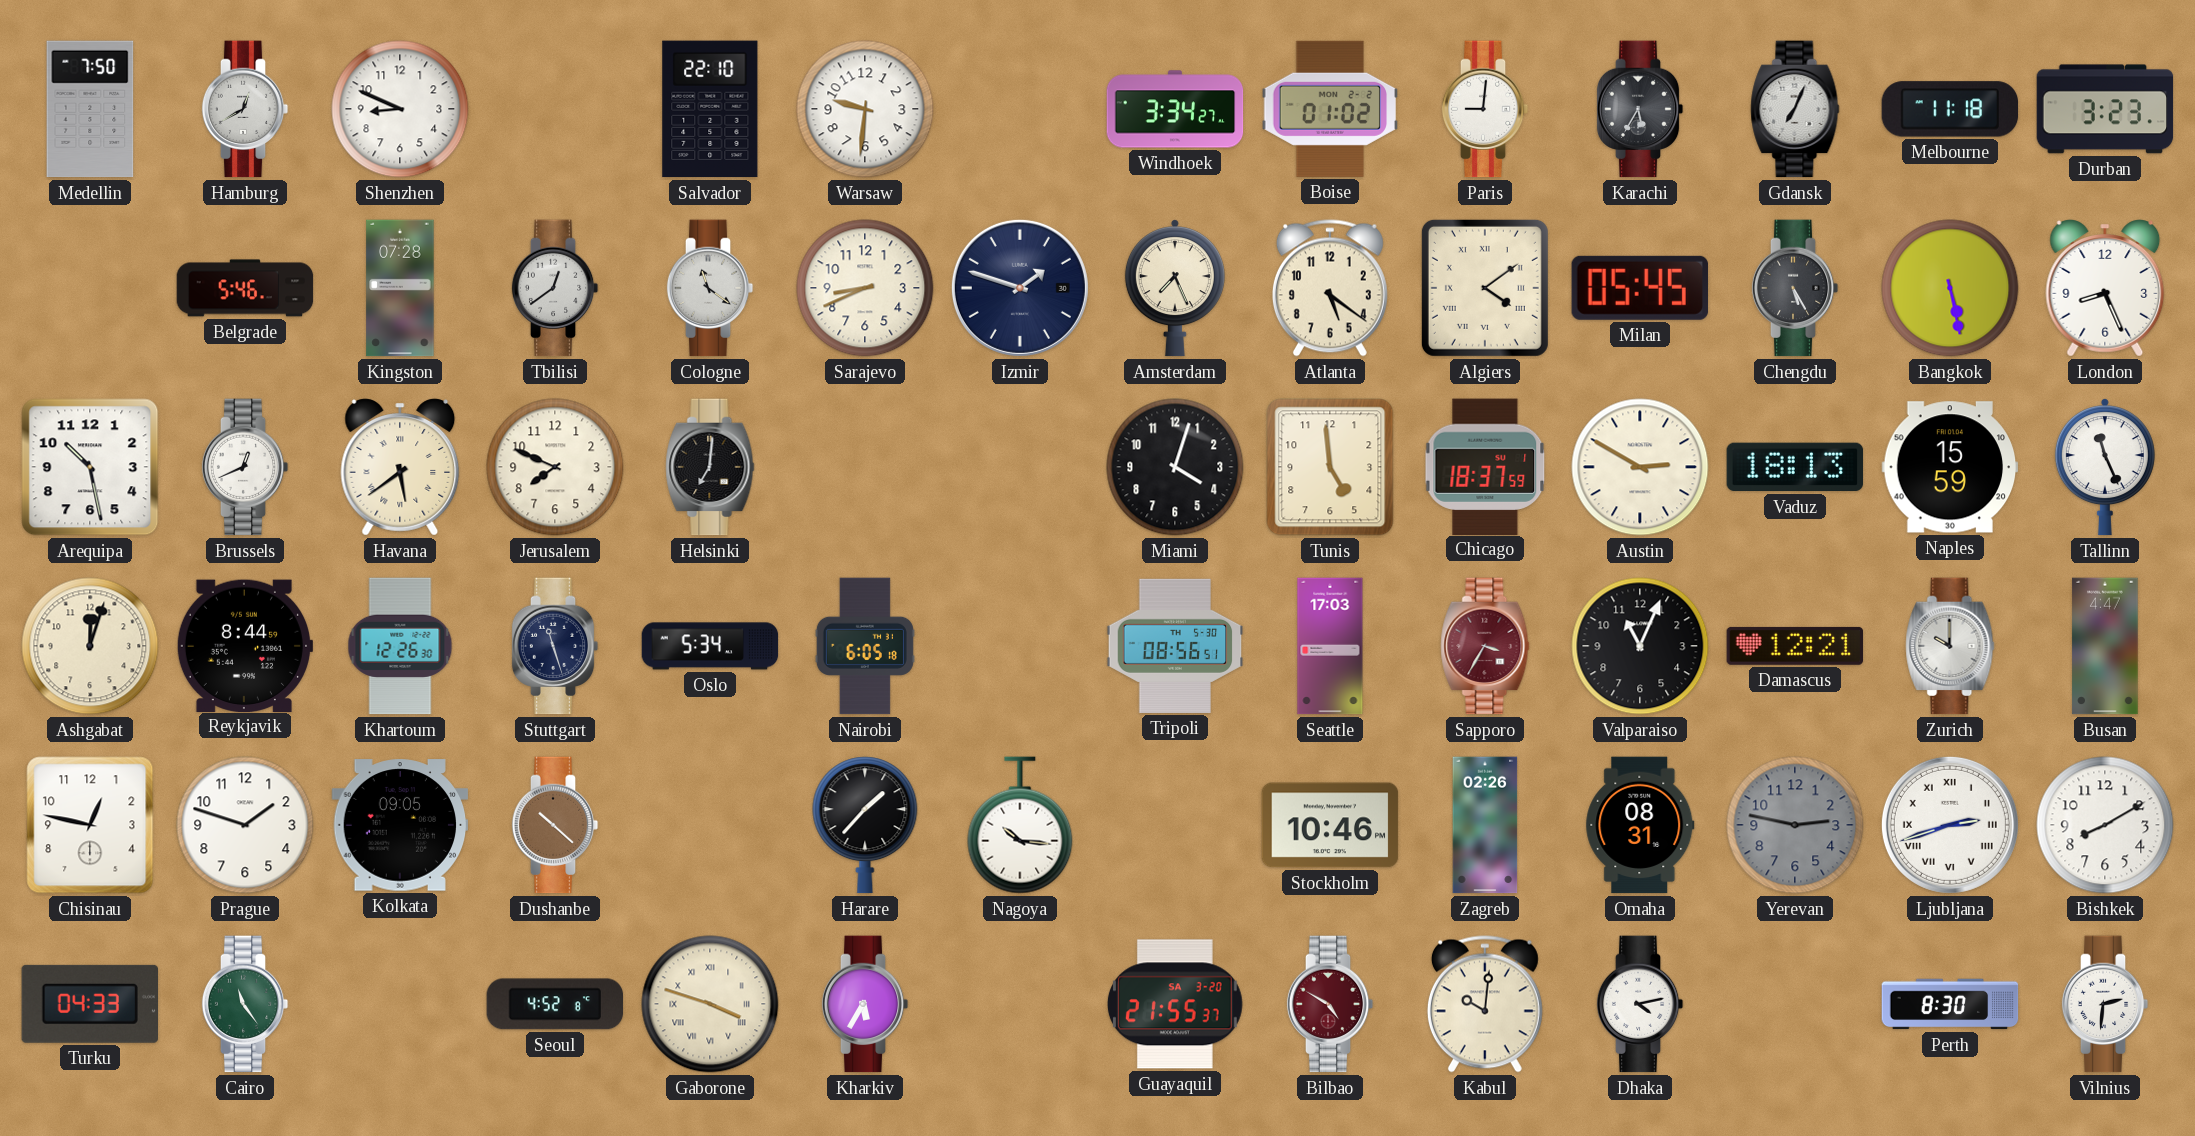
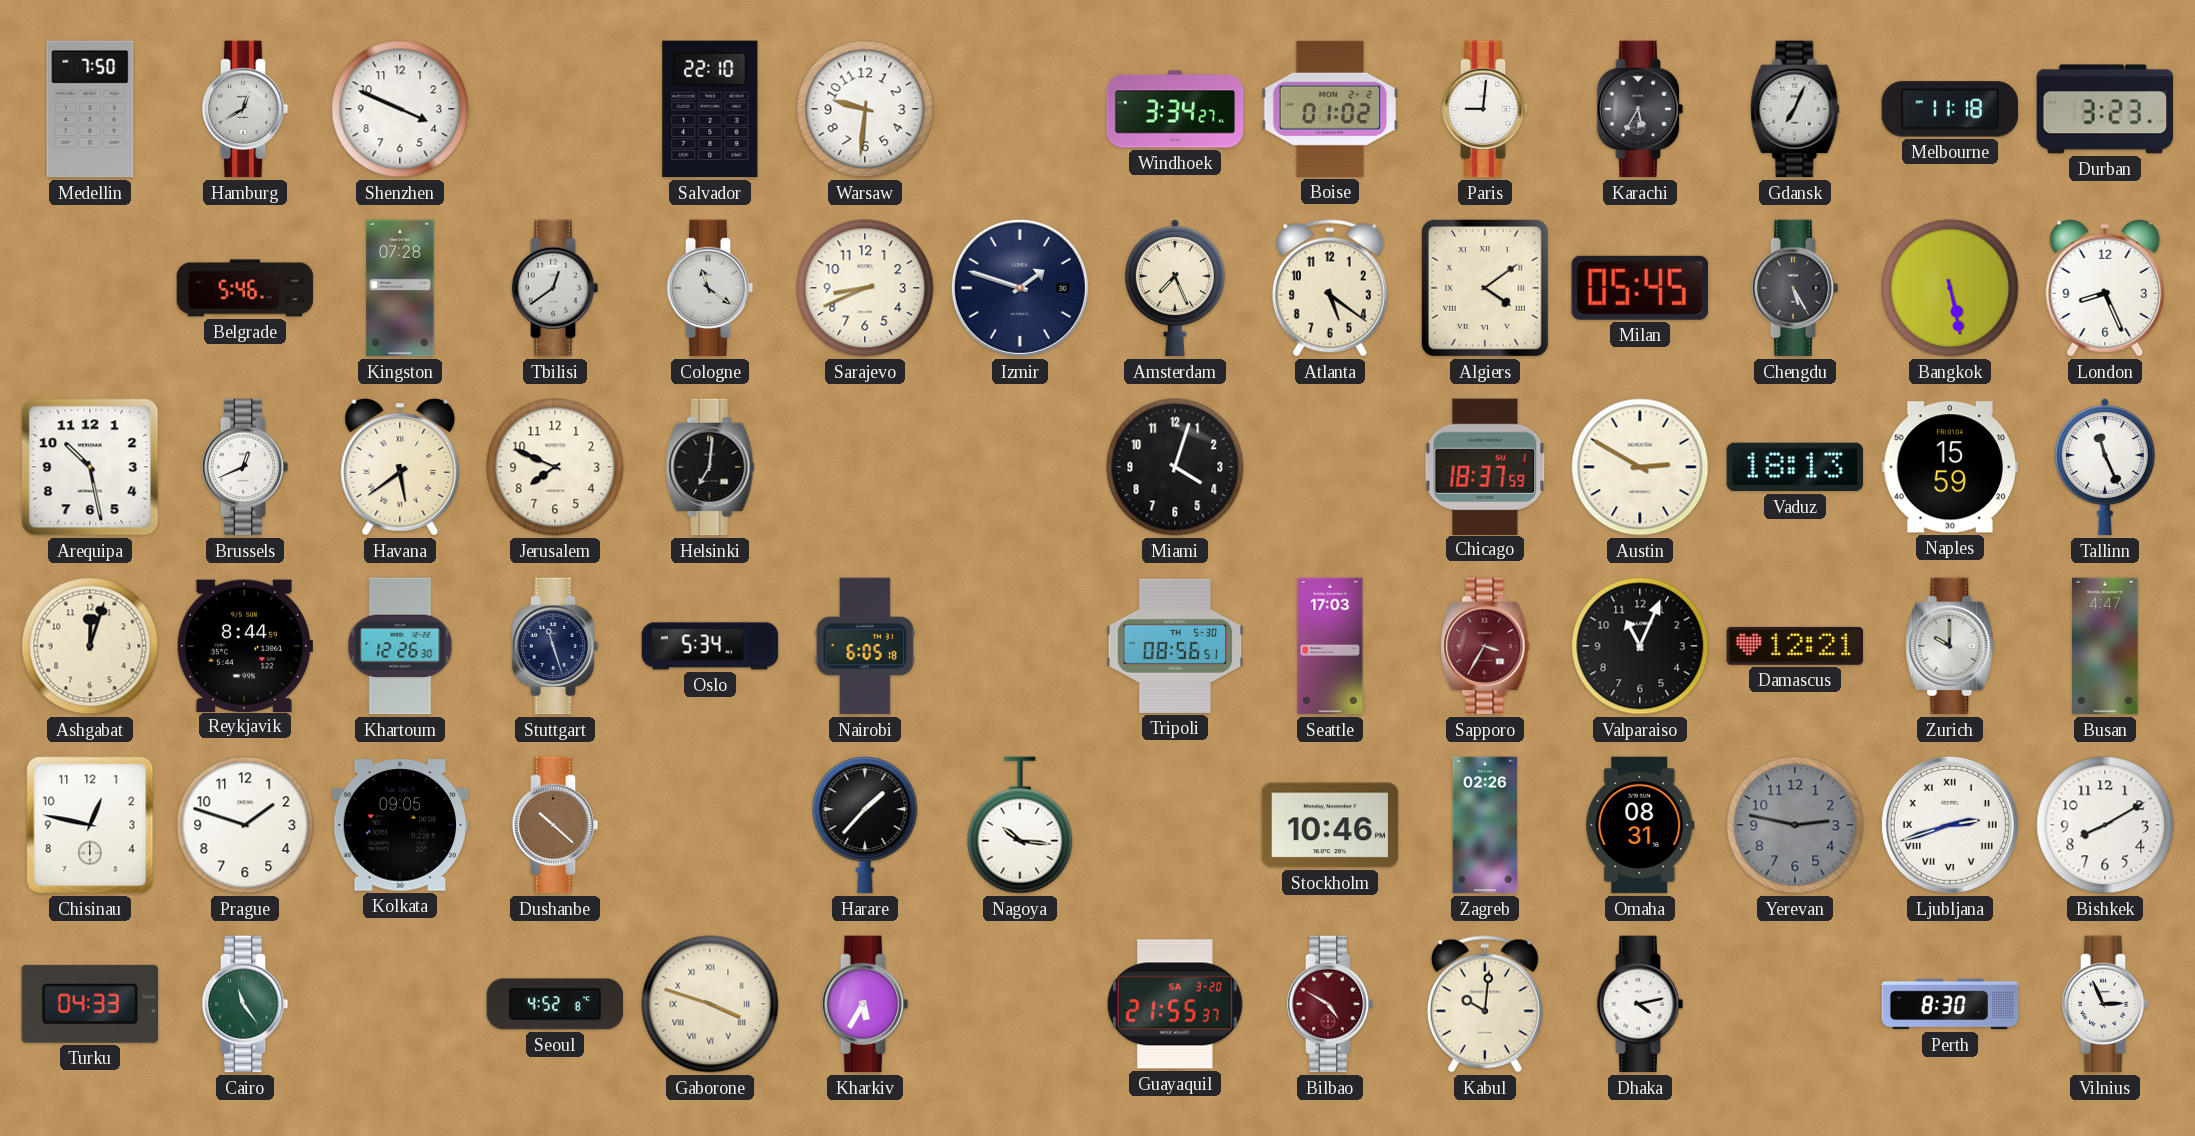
Shenzhen: 8:49 -> 3:49 (400, 109)
Tunis: 4:59 -> none (1330, 467)
Vilnius: 2:31 -> 2:56 (2105, 1004)
